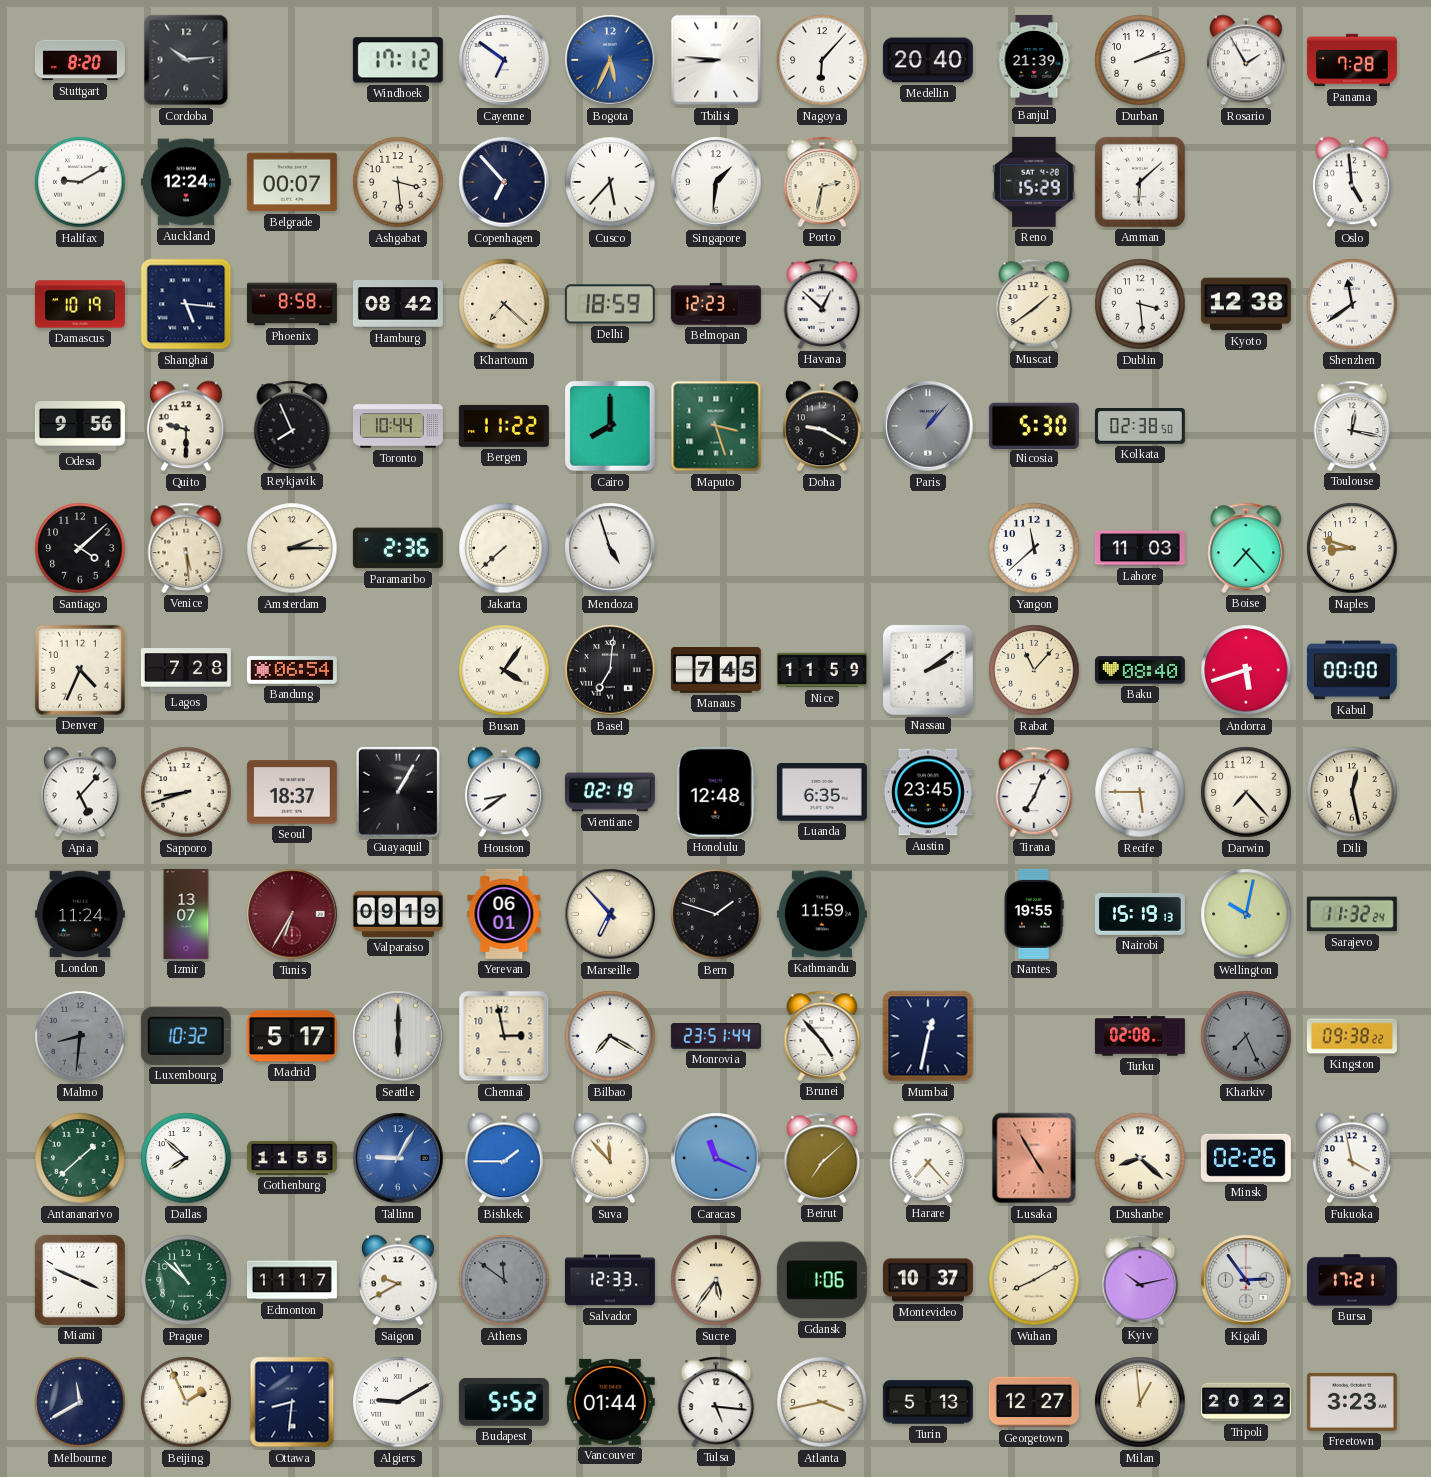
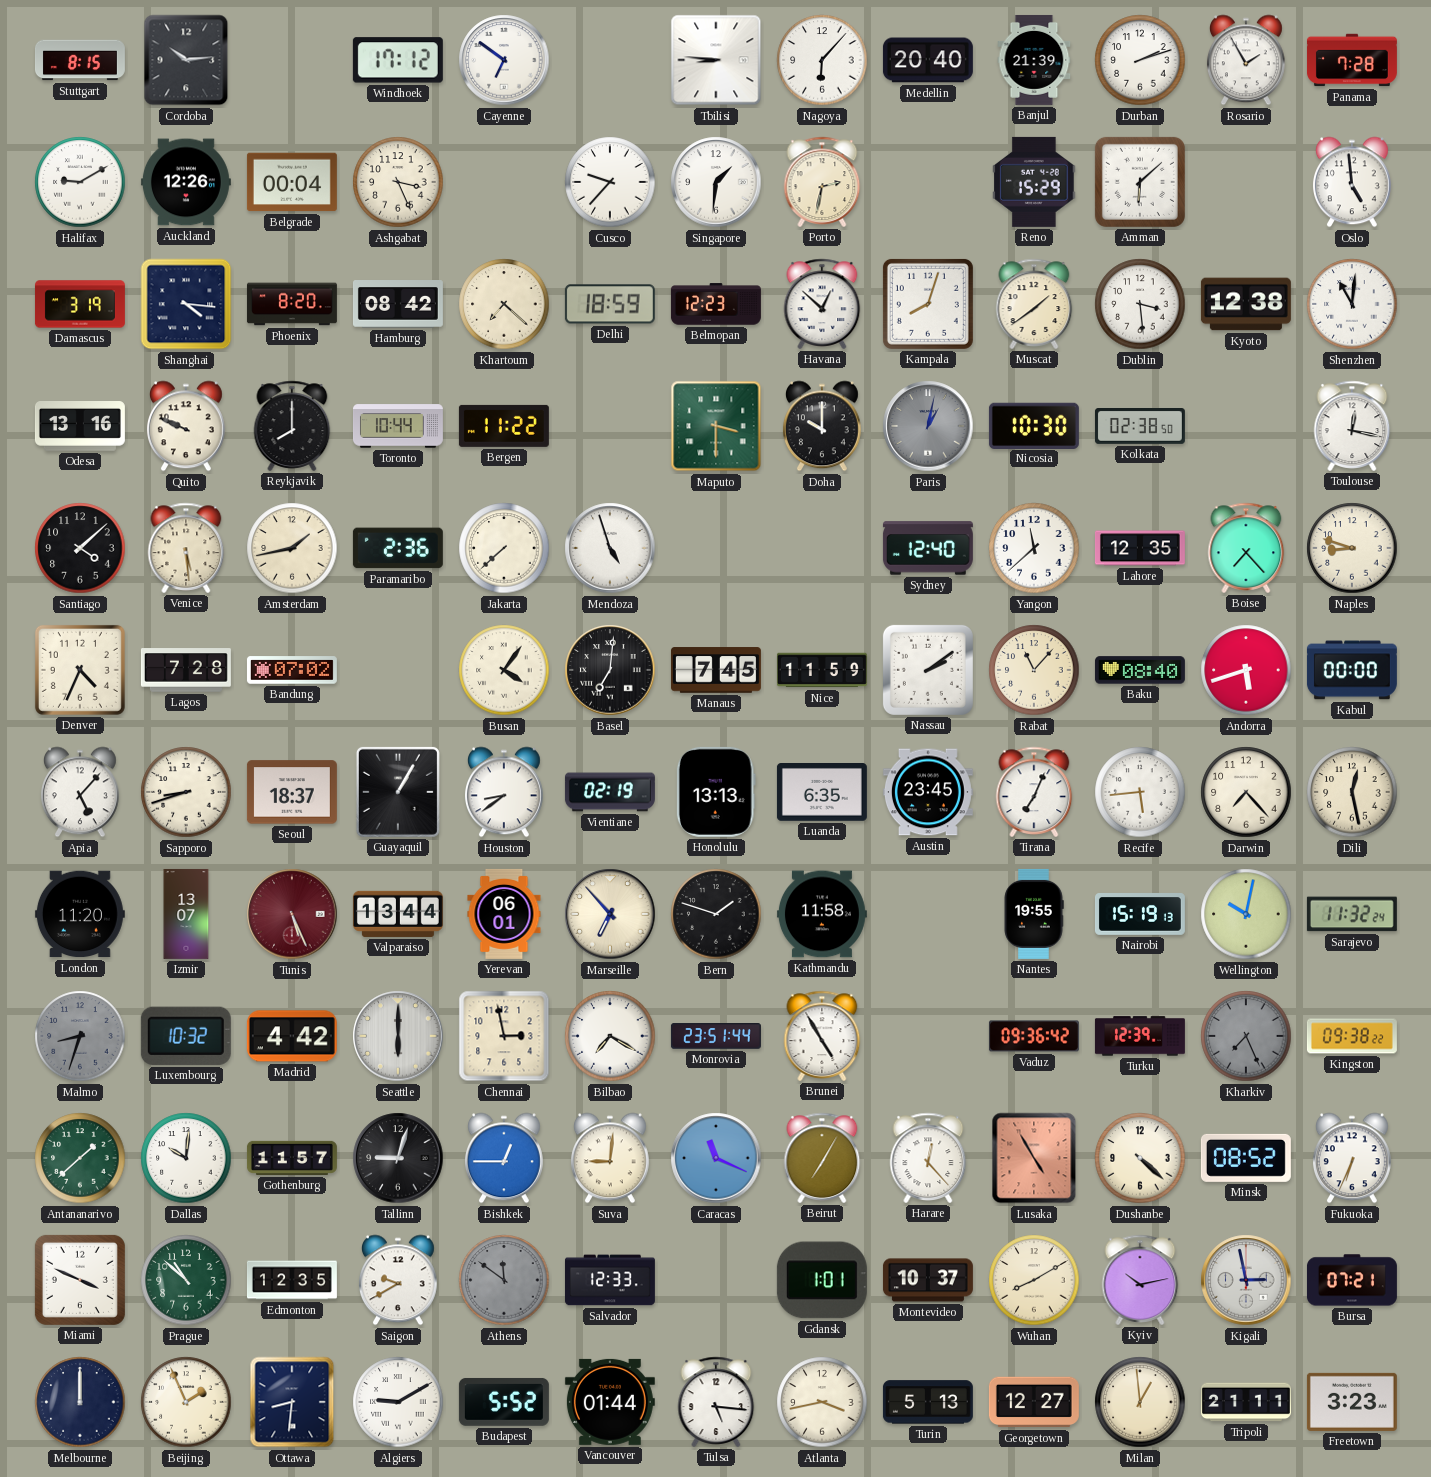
Stuttgart: 8:20 -> 8:15 (80, 60)
Bogota: 5:34 -> none (610, 60)
Auckland: 12:24 -> 12:26 (186, 182)
Belgrade: 00:07 -> 00:04 (292, 182)
Ashgabat: 3:29 -> 3:26 (398, 182)
Copenhagen: 6:53 -> none (504, 182)
Cusco: 5:37 -> 9:37 (610, 182)
Damascus: 10:19 -> 3:19 (80, 304)
Shanghai: 5:16 -> 4:16 (186, 304)
Phoenix: 8:58 -> 8:20 (292, 304)
Kampala: none -> 8:03 (928, 304)
Shenzhen: 11:39 -> 11:01 (1352, 304)
Odesa: 9:56 -> 13:16 (80, 427)
Quito: 9:30 -> 9:49 (186, 426)
Reykjavik: 7:56 -> 8:00 (292, 426)
Cairo: 8:00 -> none (610, 426)
Maputo: 3:27 -> 3:30 (716, 426)
Doha: 9:20 -> 10:00 (822, 426)
Paris: 1:07 -> 1:02 (928, 426)
Nicosia: 5:30 -> 10:30 (1034, 425)
Amsterdam: 2:15 -> 1:43 (292, 548)
Sydney: none -> 12:40 (928, 548)
Lahore: 11:03 -> 12:35 (1140, 548)
Bandung: 06:54 -> 07:02 (292, 670)
Honolulu: 12:48 -> 13:13 (716, 792)
Recife: 5:45 -> 5:44 (1140, 792)
London: 11:24 -> 11:20 (80, 914)
Tunis: 6:35 -> 5:26 (292, 914)
Valparaiso: 09:19 -> 13:44 (398, 914)
Kathmandu: 11:59 -> 11:58 (822, 914)
Malmo: 8:31 -> 8:33 (80, 1036)
Madrid: 5:17 -> 4:42 (292, 1036)
Brunei: 4:53 -> 4:55 (822, 1036)
Mumbai: 12:32 -> none (928, 1036)
Vaduz: none -> 09:36 (1034, 1036)
Turku: 02:08 -> 12:39 (1140, 1036)
Dallas: 7:52 -> 10:01 (186, 1158)
Gothenburg: 11:55 -> 11:57 (292, 1158)
Tallinn: 9:05 -> 9:03 (398, 1158)
Tallinn dial: blue -> black (398, 1158)
Bishkek: 1:45 -> 12:45 (504, 1158)
Suva: 11:53 -> 9:01 (610, 1158)
Beirut: 7:08 -> 7:05 (822, 1158)
Harare: 7:23 -> 12:23 (928, 1158)
Dushanbe: 8:22 -> 4:22 (1140, 1158)
Minsk: 02:26 -> 08:52 (1246, 1158)
Fukuoka: 3:58 -> 6:34 (1352, 1158)
Edmonton: 11:17 -> 12:35 (292, 1280)
Sucre: 5:36 -> none (716, 1280)
Gdansk: 1:06 -> 1:01 (822, 1280)
Kigali: 2:54 -> 2:58 (1246, 1280)
Bursa: 17:21 -> 07:21 (1352, 1280)
Melbourne: 11:40 -> 12:00 (80, 1402)
Tripoli: 20:22 -> 21:11 (1246, 1402)
